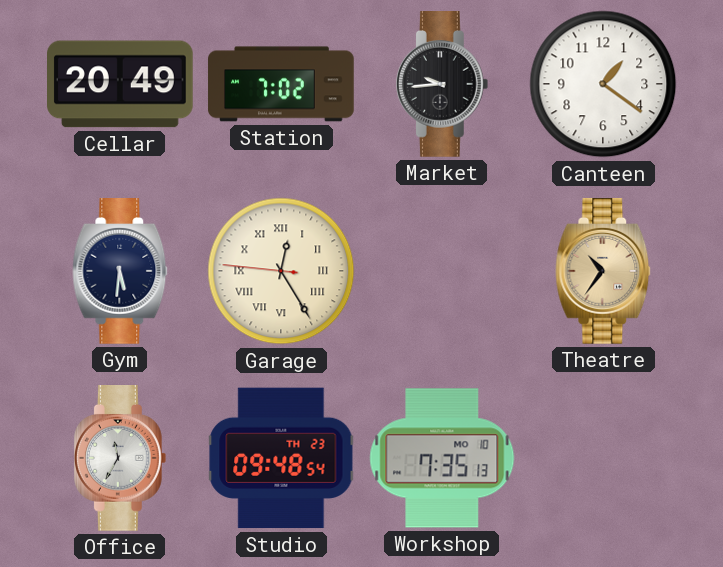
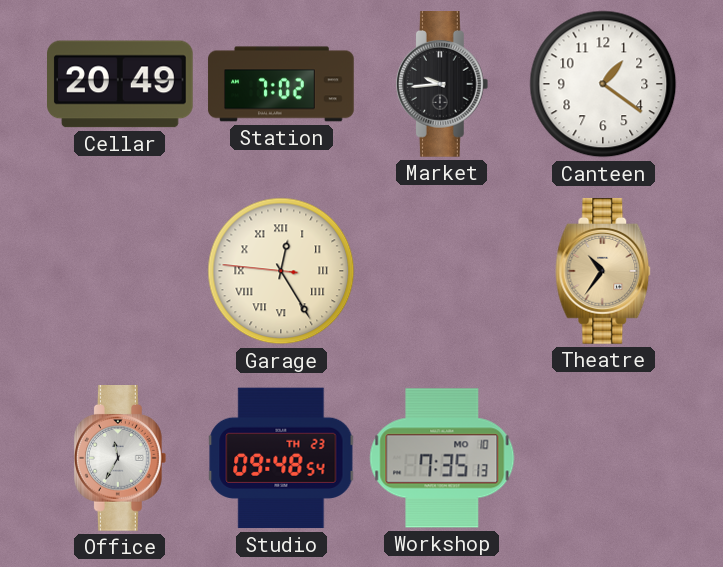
Gym: 5:31 -> none (120, 272)
